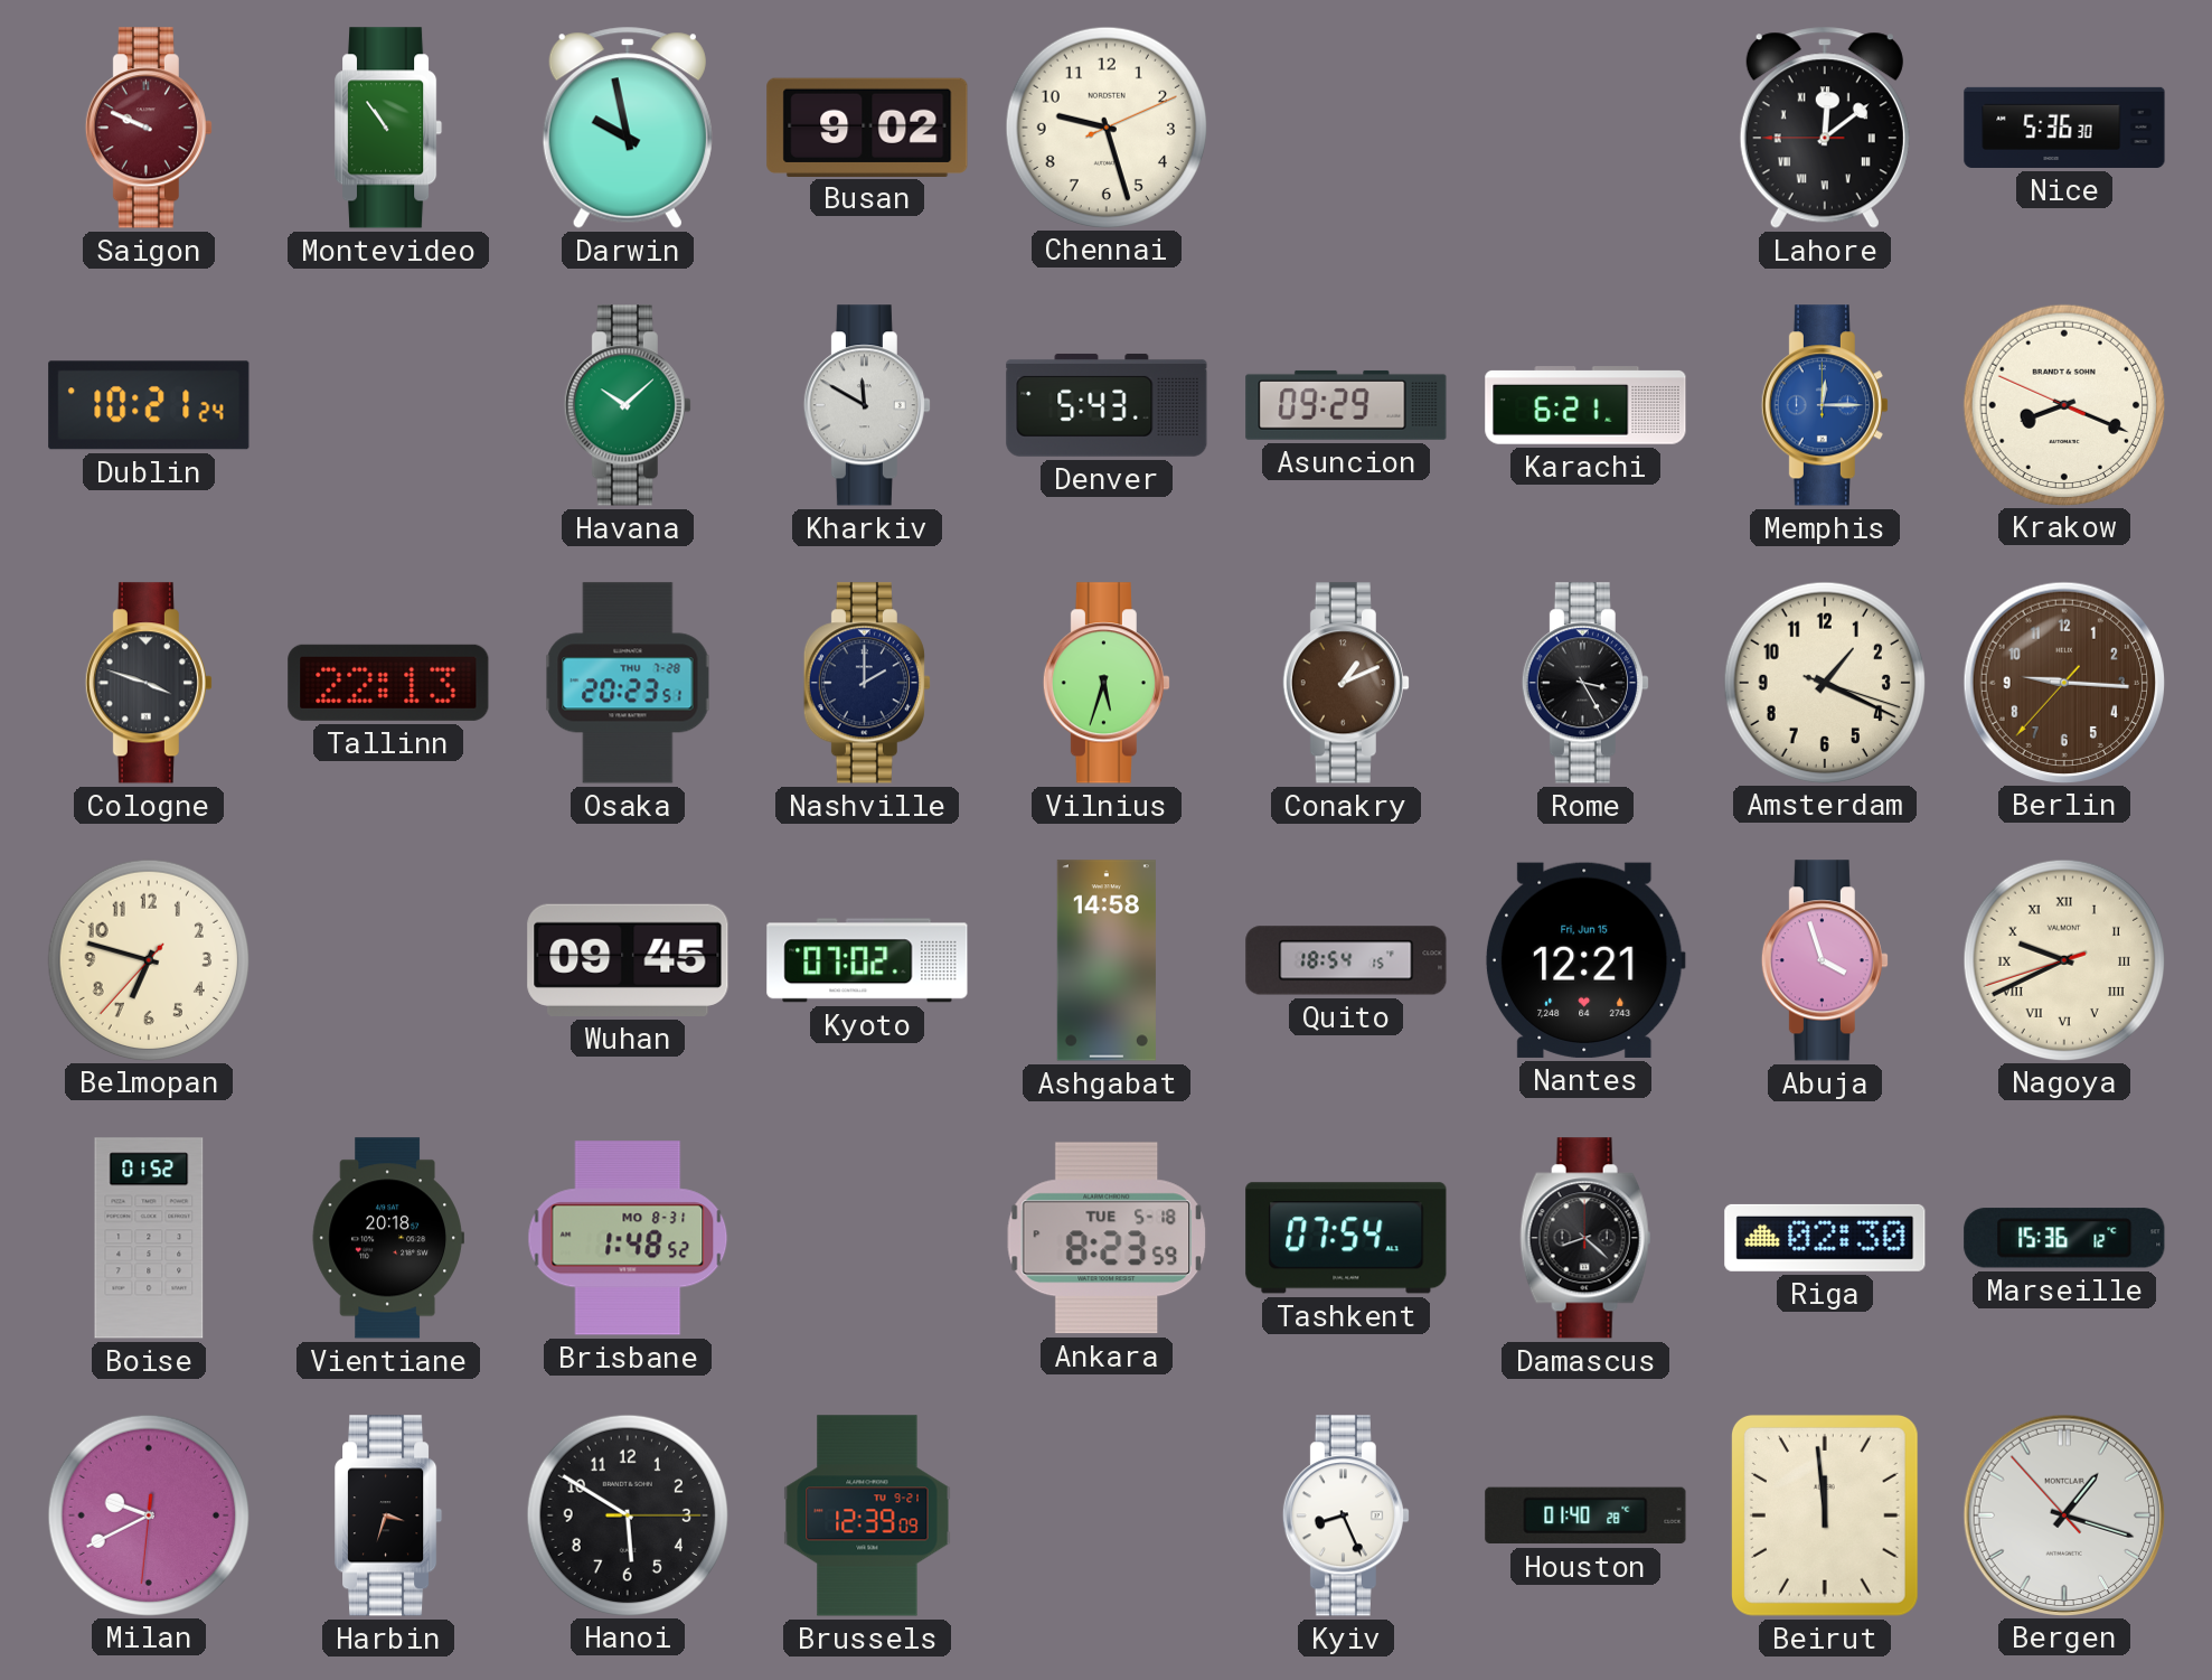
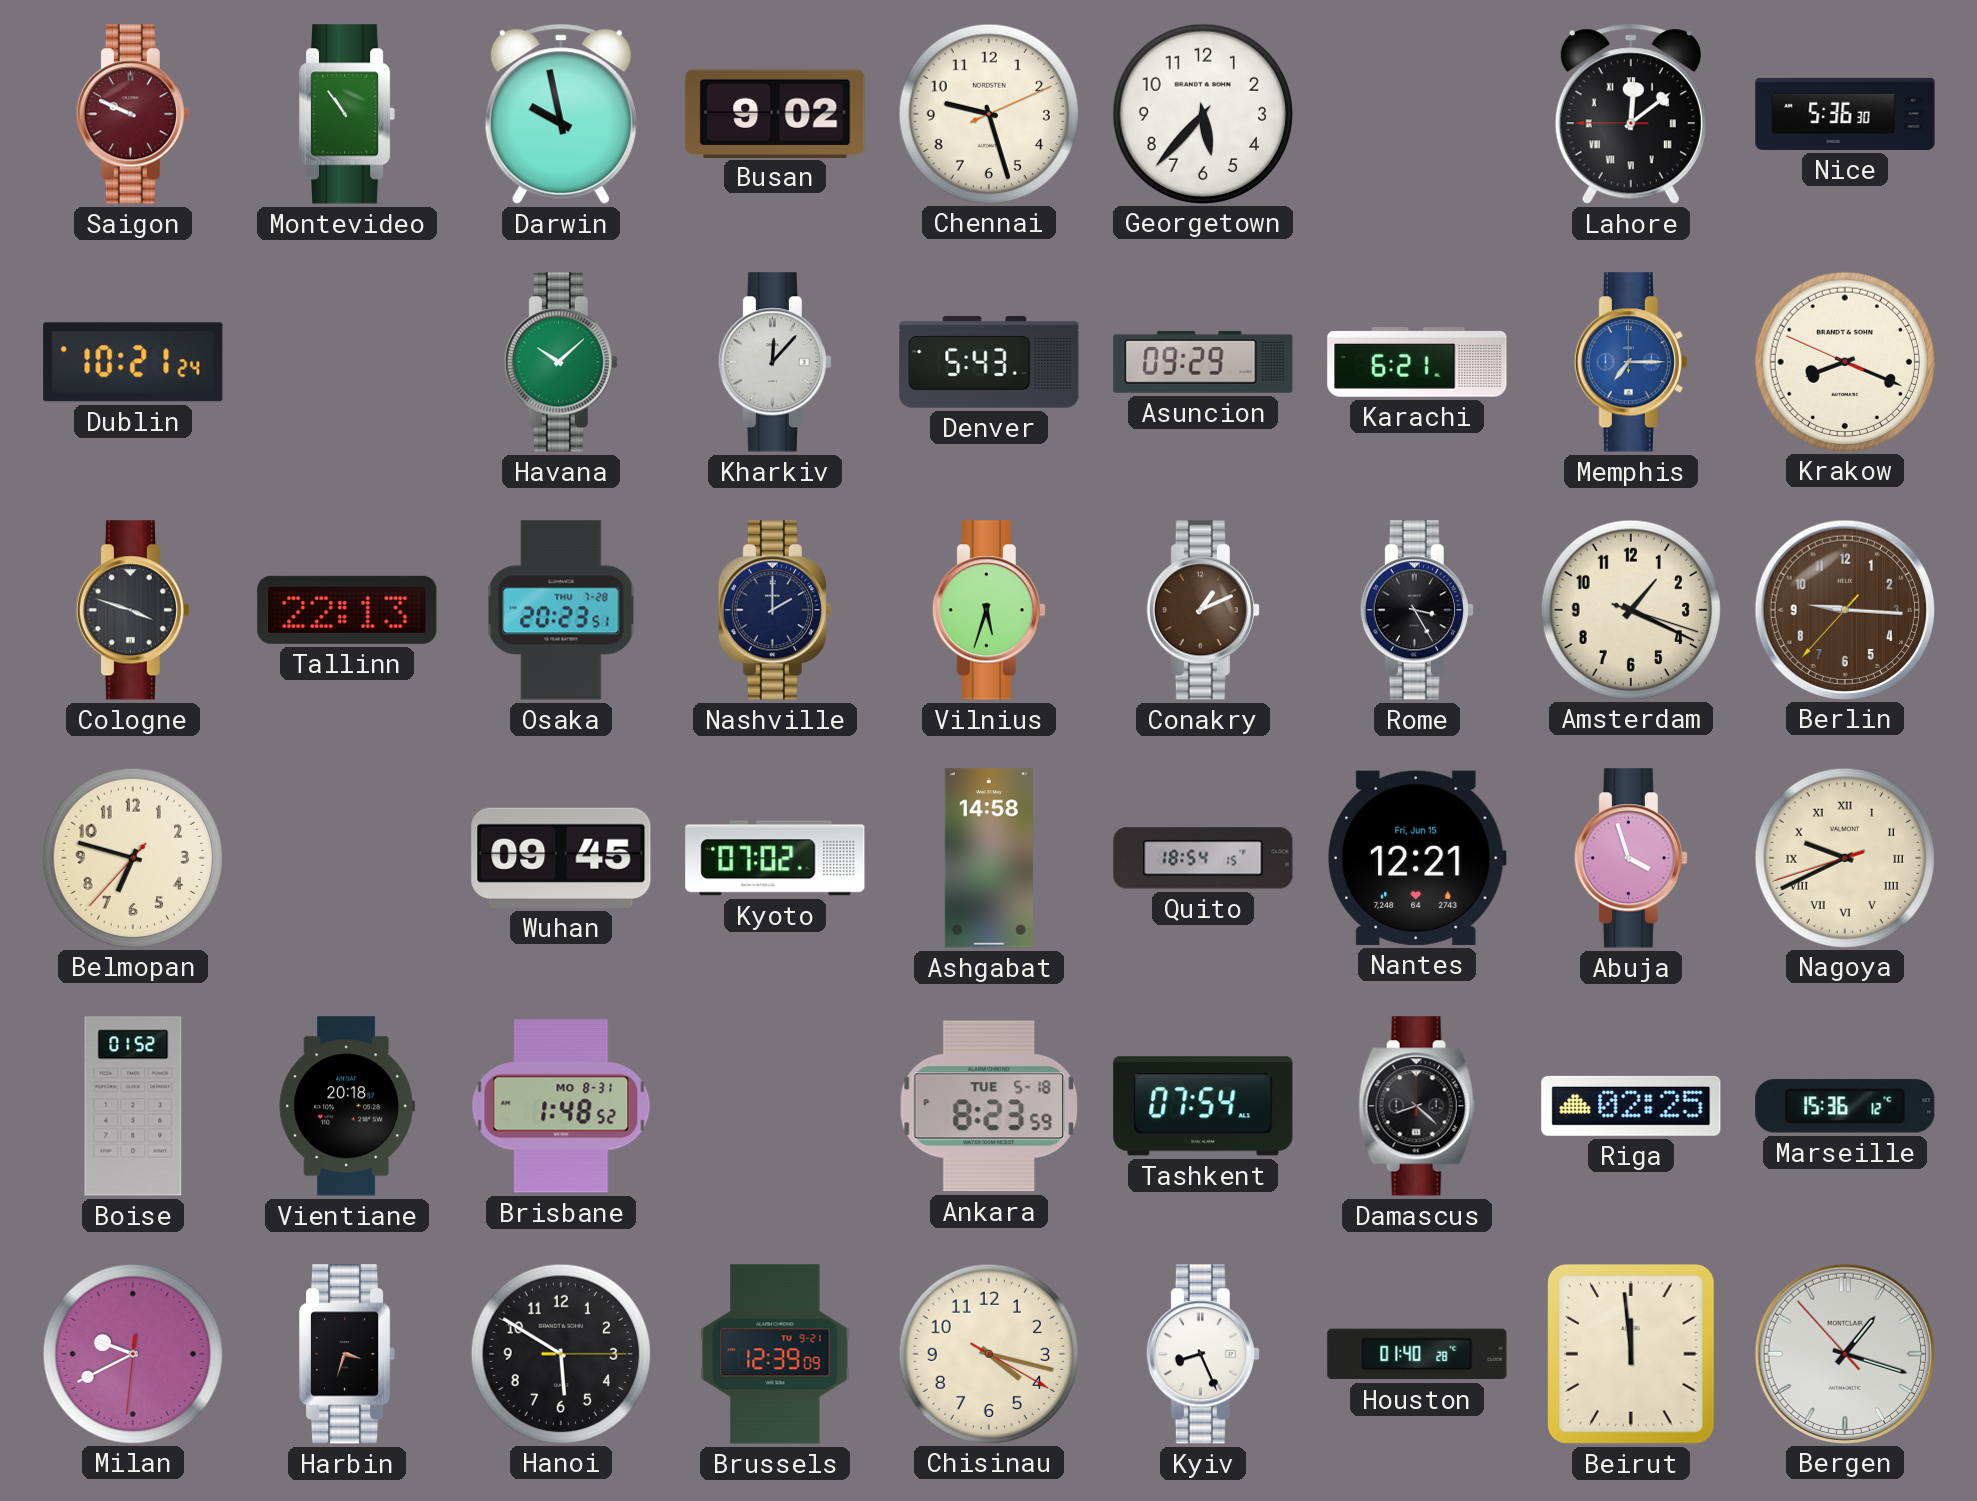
Georgetown: none -> 5:37 (1202, 113)
Kharkiv: 11:50 -> 12:07 (775, 362)
Memphis: 12:15 -> 7:15 (1631, 362)
Riga: 02:30 -> 02:25 (1631, 1106)
Chisinau: none -> 4:17 (988, 1353)
